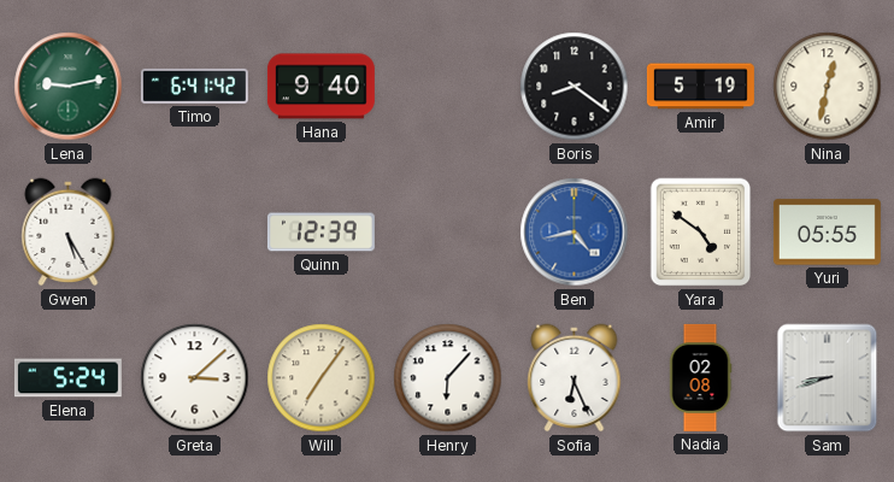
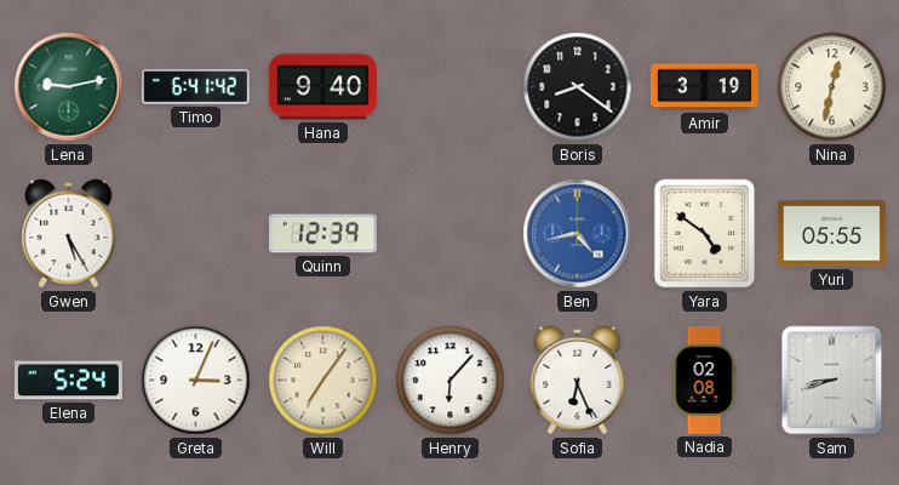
Amir: 5:19 -> 3:19 (704, 87)
Greta: 3:08 -> 3:04 (196, 381)
